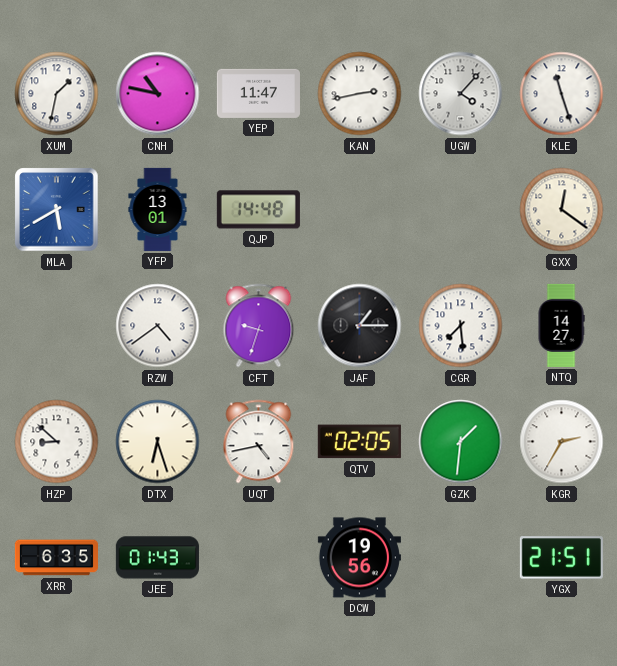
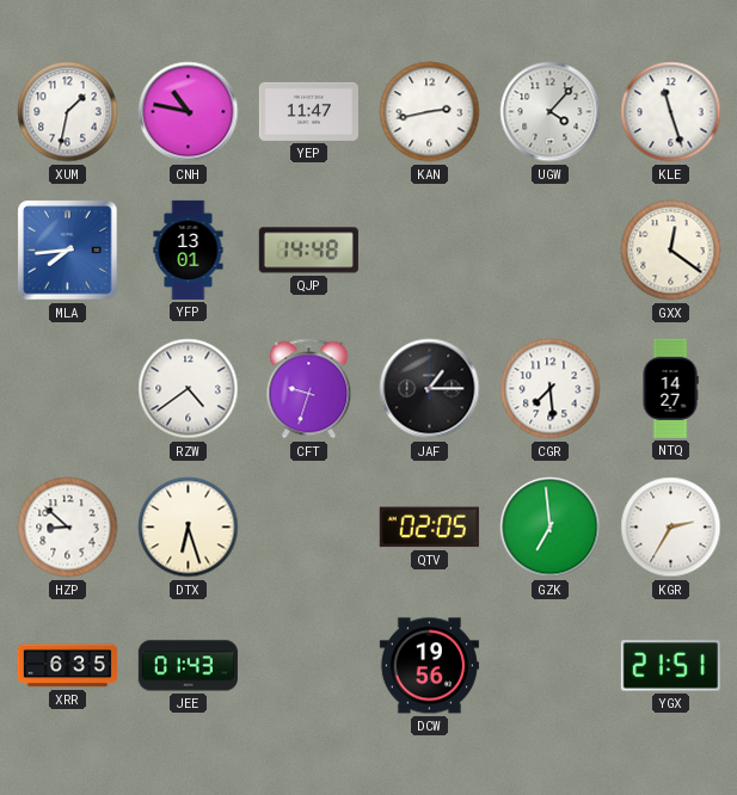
MLA: 5:40 -> 7:44 (68, 251)
UQT: 4:43 -> none (259, 442)
GZK: 1:31 -> 6:59 (551, 528)
